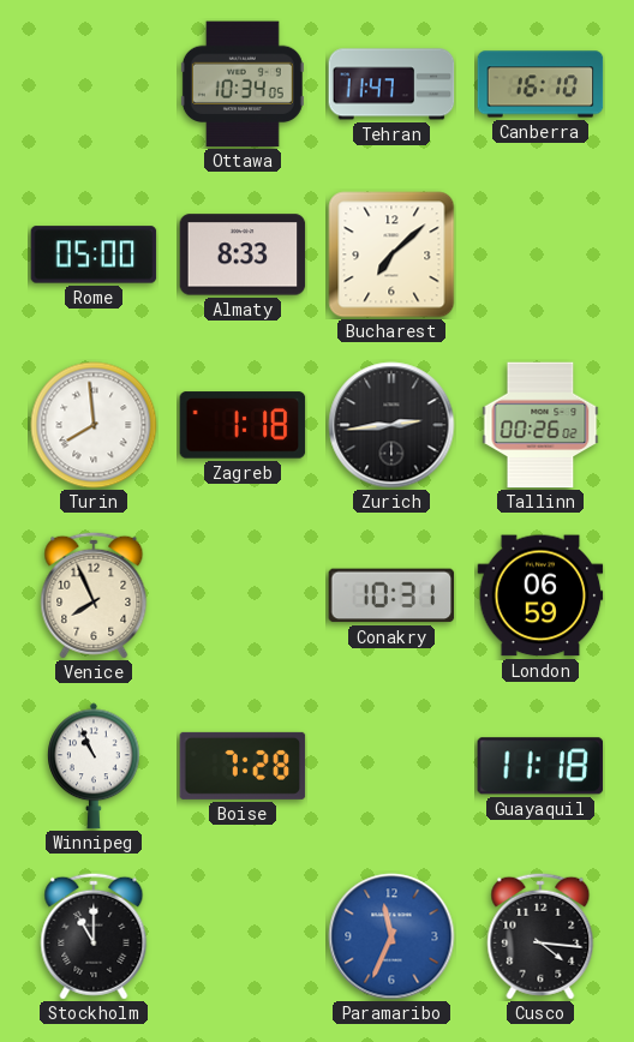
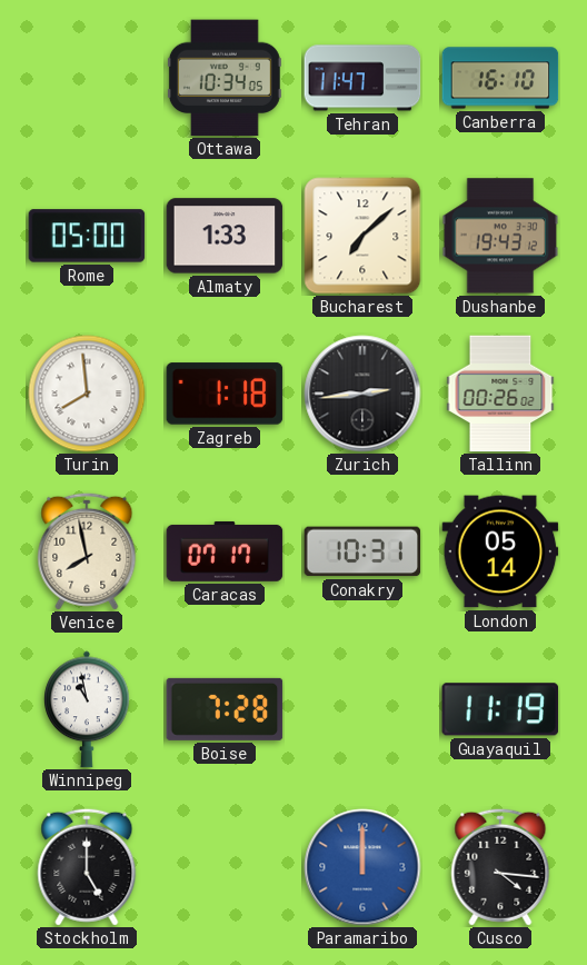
Almaty: 8:33 -> 1:33 (225, 236)
Dushanbe: none -> 19:43 (500, 236)
Venice: 7:56 -> 7:58 (87, 551)
Caracas: none -> 07:17 (225, 551)
London: 06:59 -> 05:14 (500, 551)
Winnipeg: 10:56 -> 10:58 (88, 709)
Guayaquil: 11:18 -> 11:19 (500, 709)
Stockholm: 11:00 -> 5:00 (87, 867)
Paramaribo: 11:34 -> 12:00 (362, 867)
